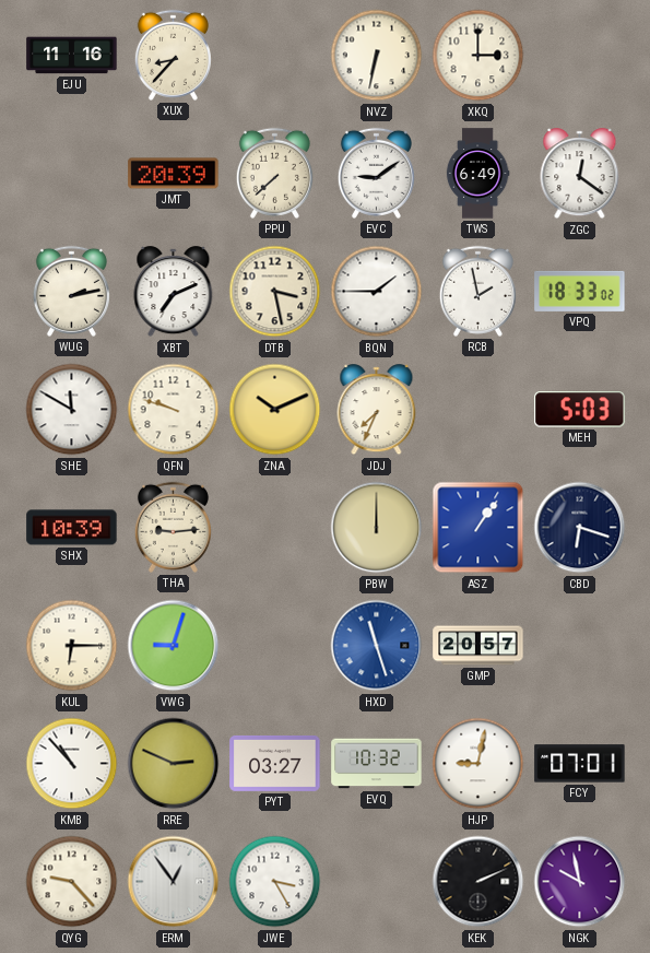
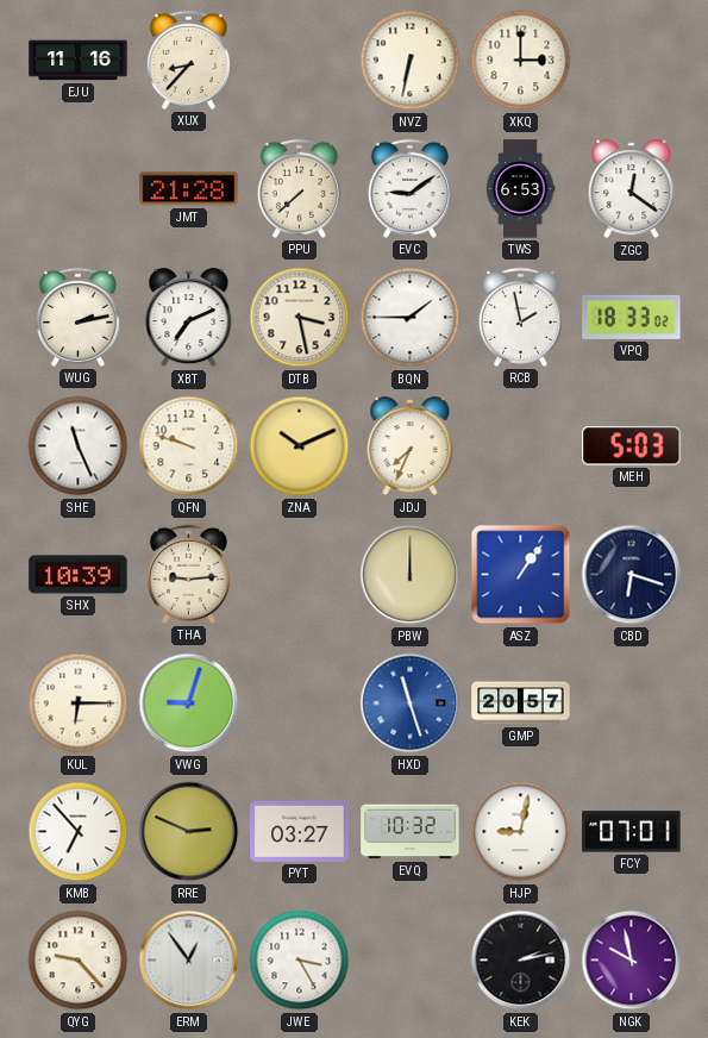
JMT: 20:39 -> 21:28 (189, 189)
TWS: 6:49 -> 6:53 (520, 189)
SHE: 11:50 -> 11:26 (79, 446)
KMB: 10:53 -> 6:53 (79, 832)
KEK: 2:11 -> 2:13 (521, 961)
